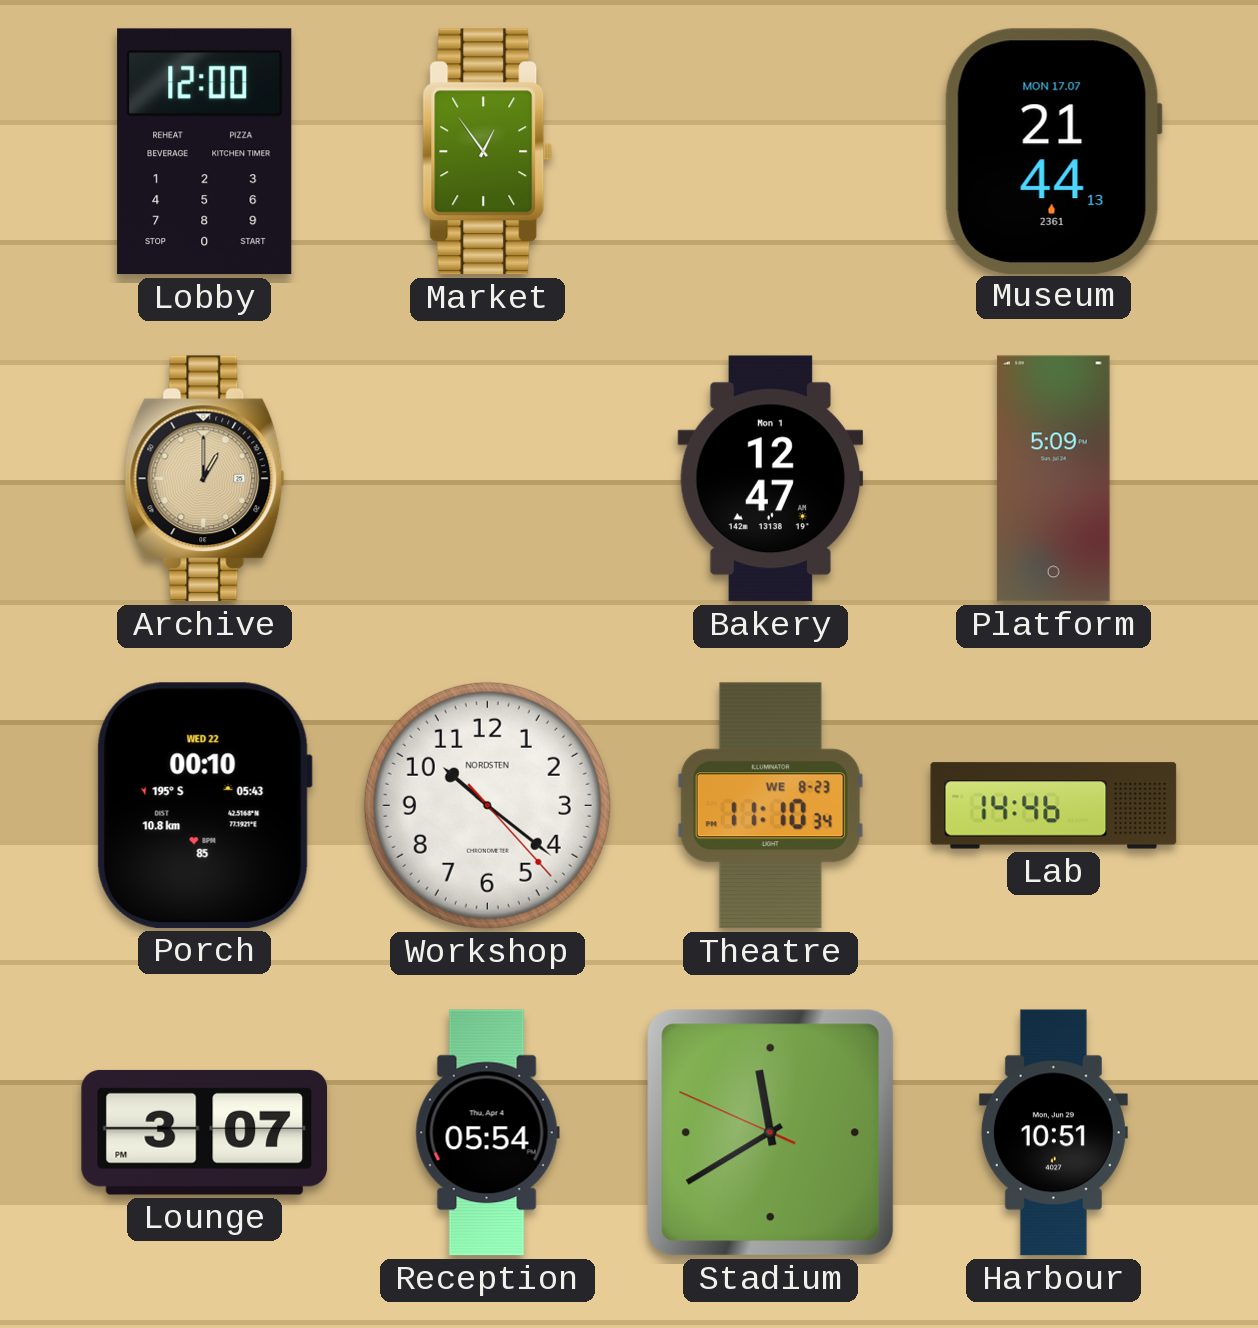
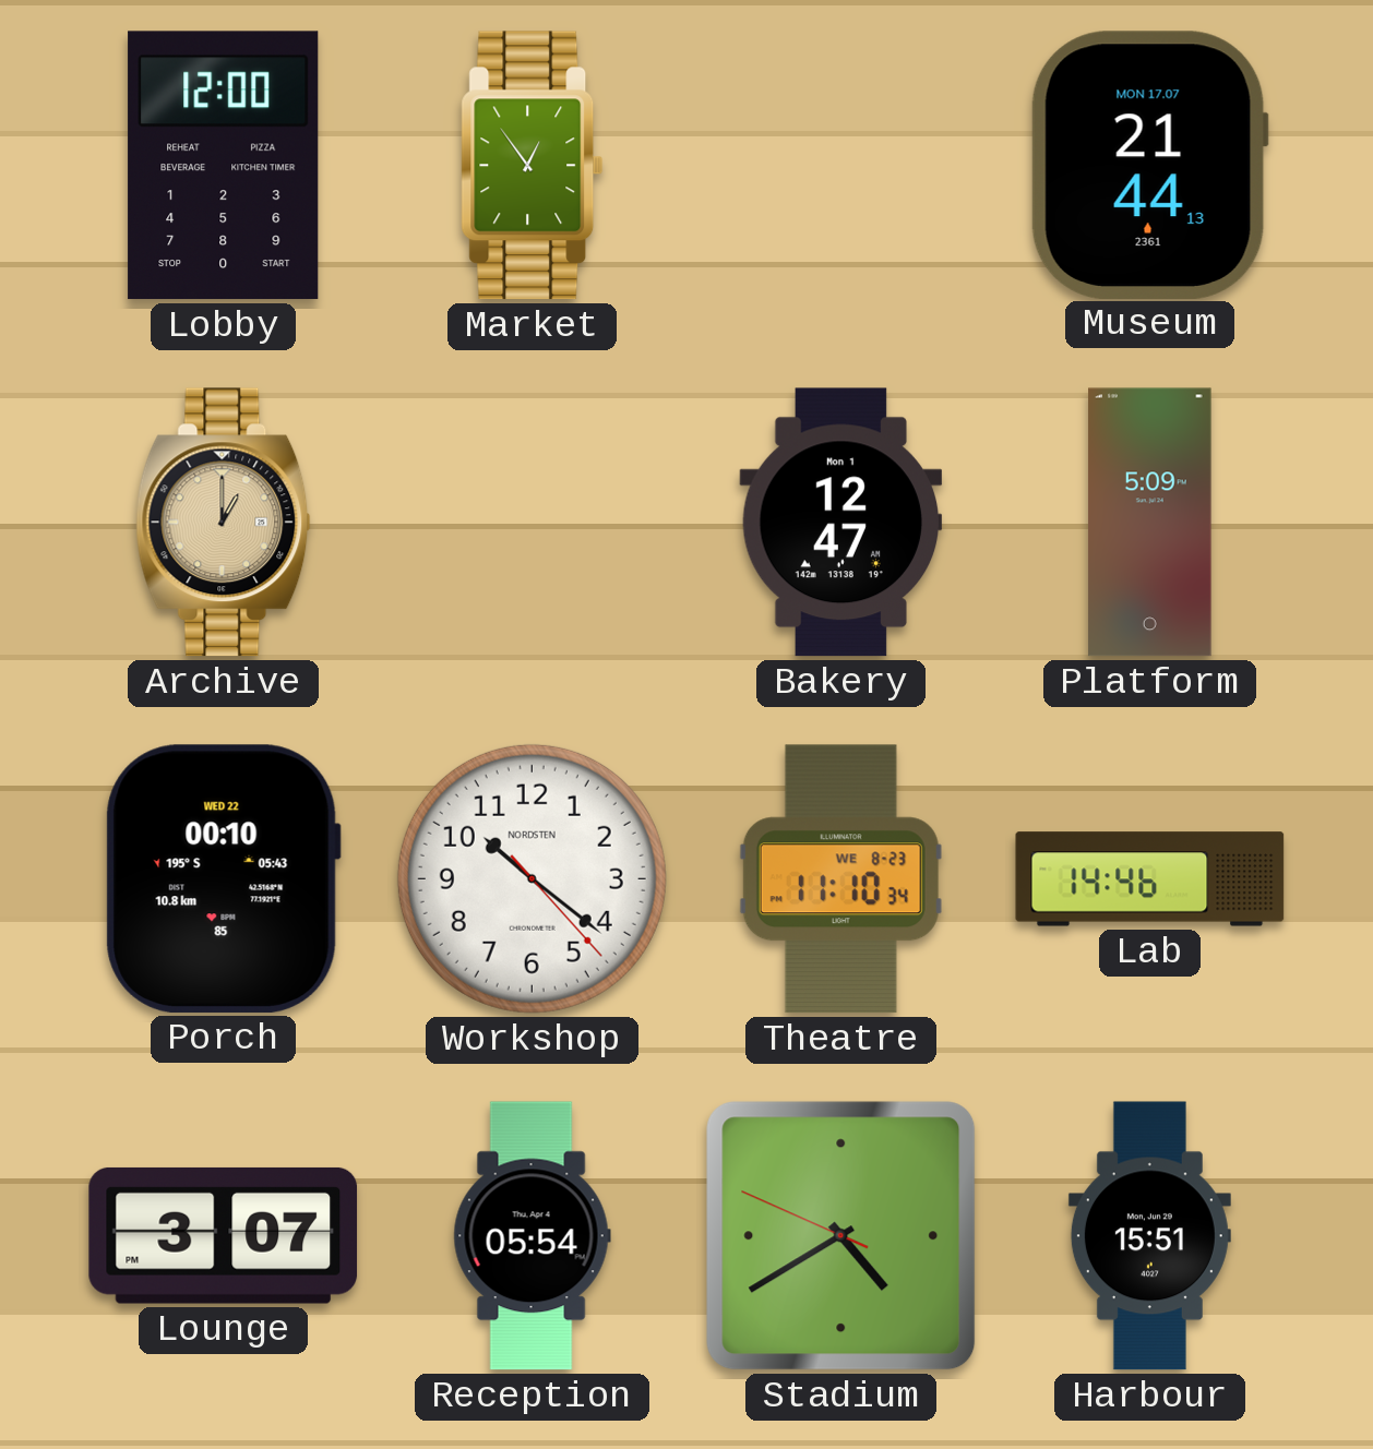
Stadium: 11:39 -> 4:39 (841, 1236)
Harbour: 10:51 -> 15:51 (1149, 1236)
